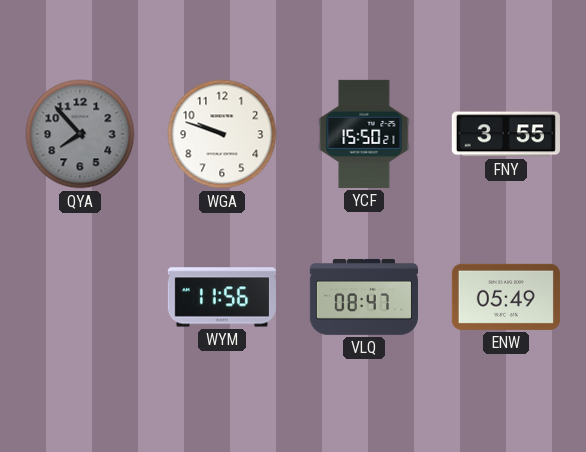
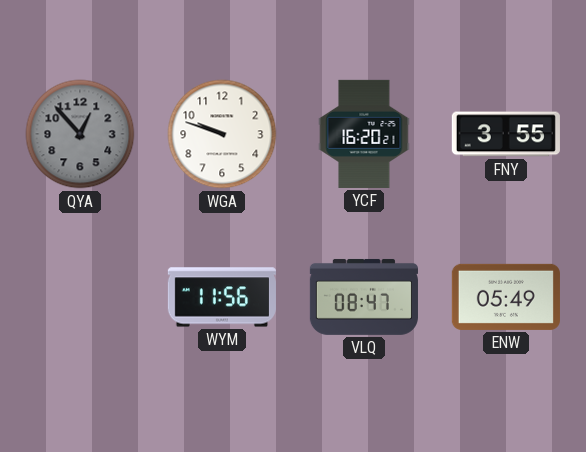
QYA: 7:53 -> 12:53 (80, 134)
YCF: 15:50 -> 16:20 (364, 134)
